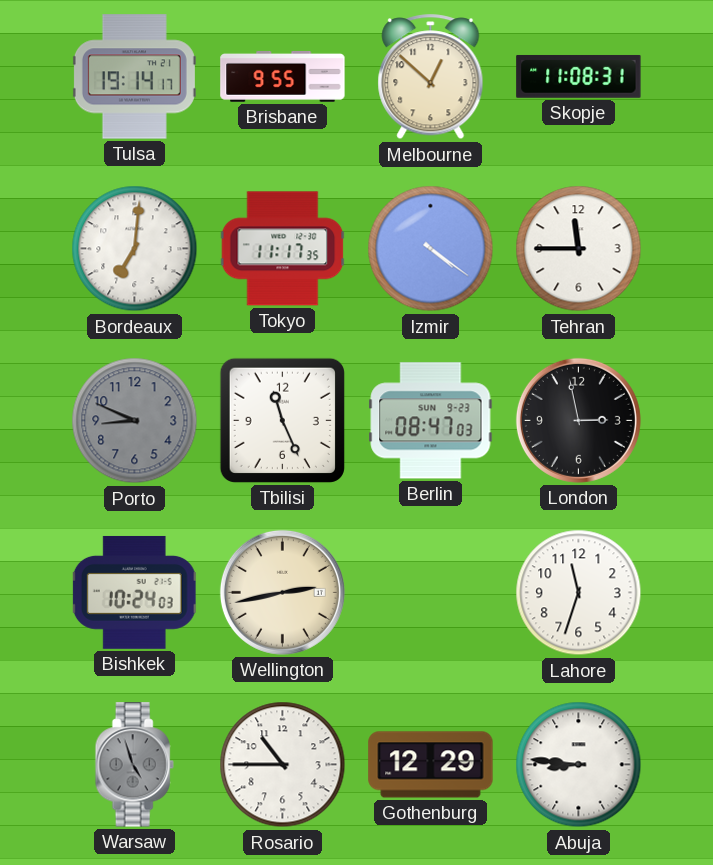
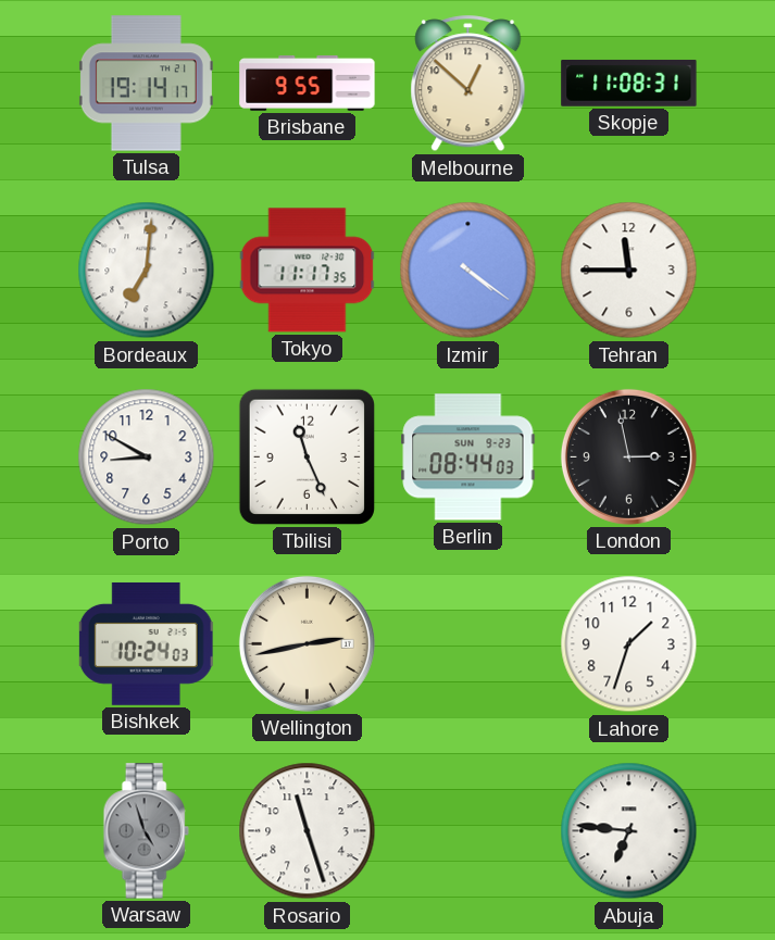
Porto: 8:49 -> 8:50 (147, 458)
Porto dial: grey -> white (147, 458)
Berlin: 08:47 -> 08:44 (468, 458)
Lahore: 11:33 -> 1:33 (629, 644)
Rosario: 10:45 -> 11:27 (308, 831)
Gothenburg: 12:29 -> none (431, 765)
Abuja: 8:46 -> 6:46 (629, 831)
